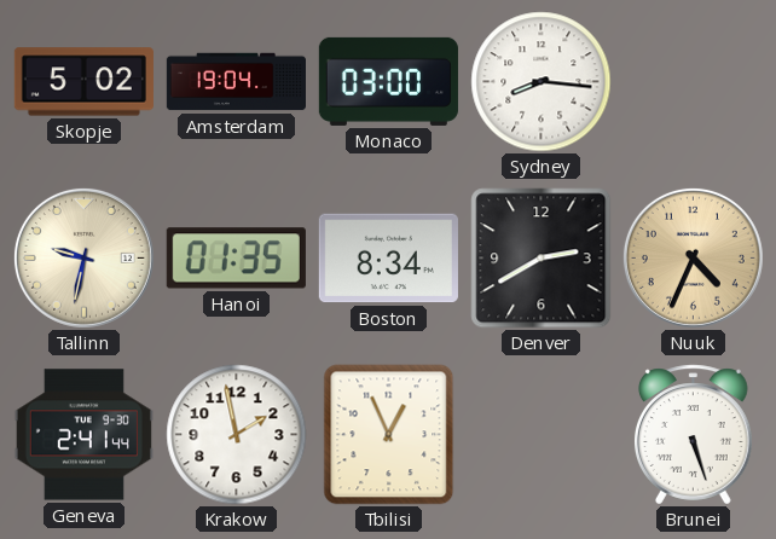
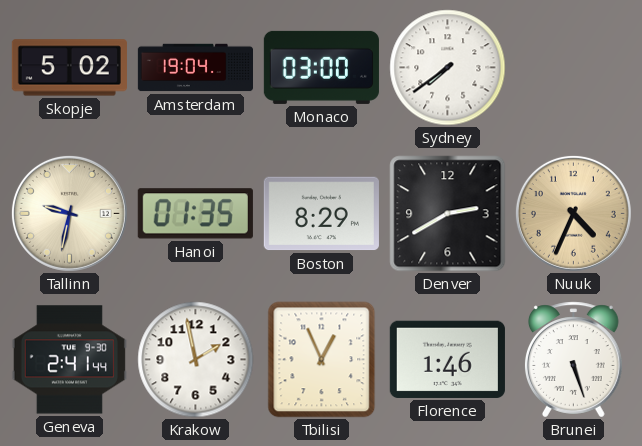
Sydney: 8:16 -> 7:39 (448, 68)
Boston: 8:34 -> 8:29 (321, 214)
Florence: none -> 1:46 (447, 359)
